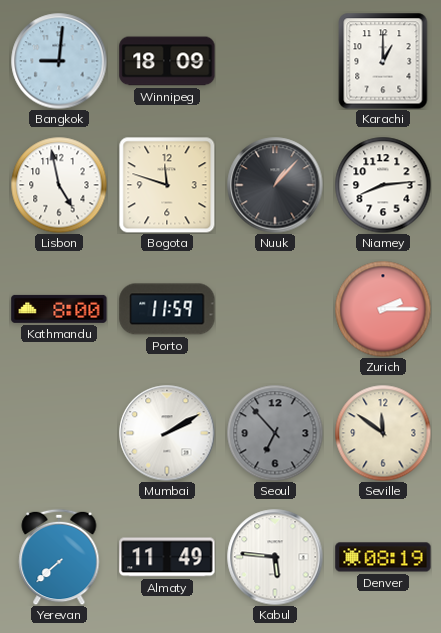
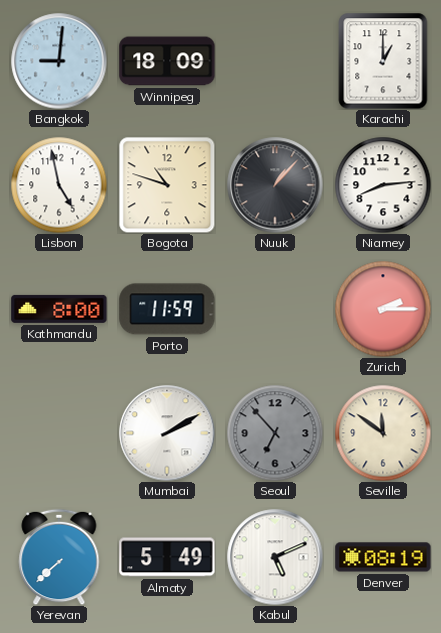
Bogota: 11:48 -> 10:48 (167, 185)
Almaty: 11:49 -> 5:49 (167, 557)
Kabul: 5:46 -> 5:11 (275, 557)
